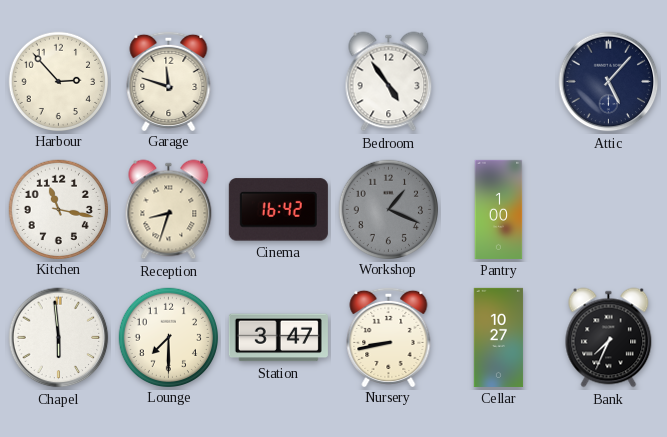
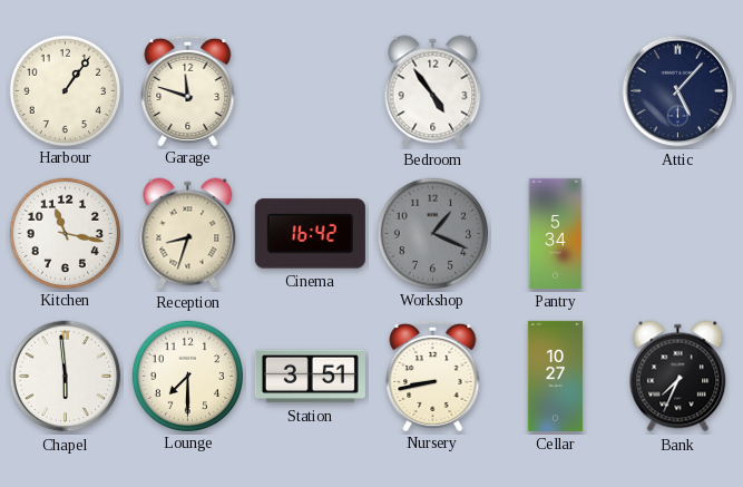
Harbour: 2:53 -> 1:06 (65, 90)
Pantry: 1:00 -> 5:34 (556, 233)
Station: 3:47 -> 3:51 (310, 377)
